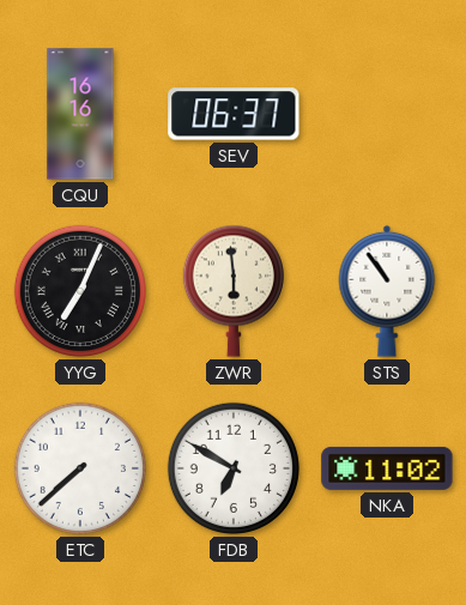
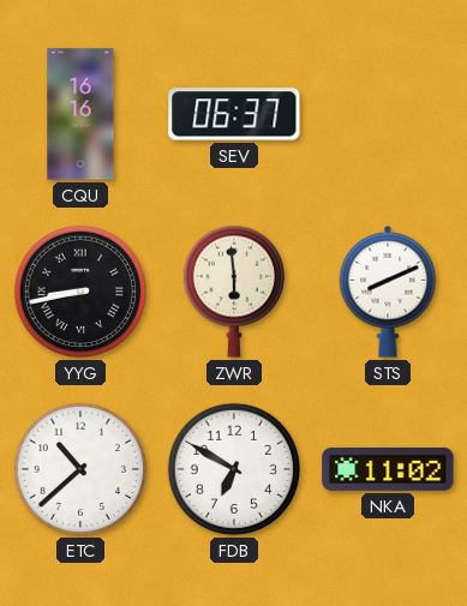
YYG: 7:04 -> 8:43 (80, 292)
STS: 10:54 -> 8:11 (388, 292)
ETC: 7:38 -> 10:38 (80, 469)
